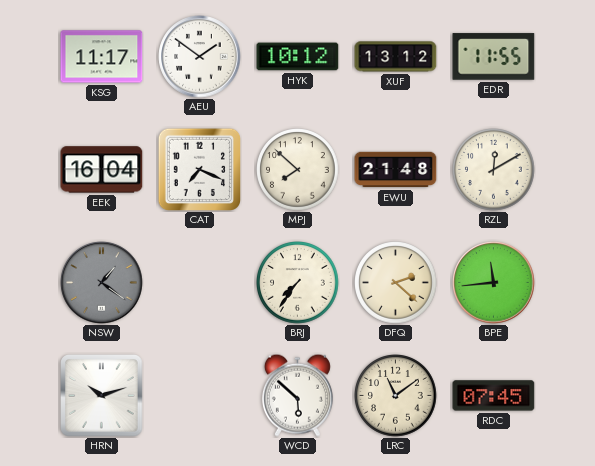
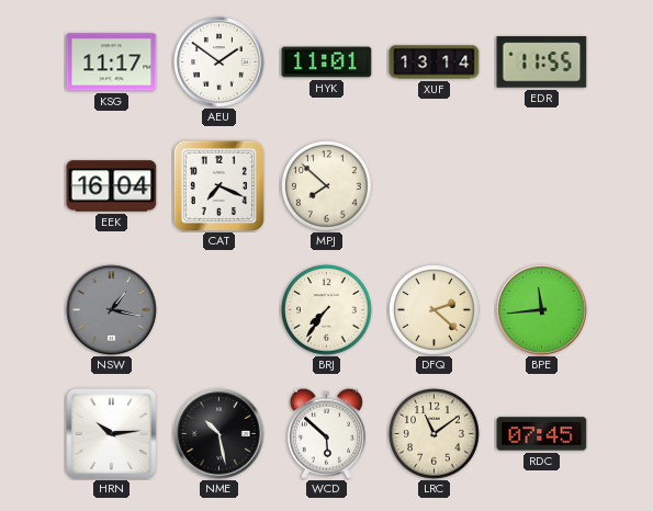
HYK: 10:12 -> 11:01 (327, 63)
XUF: 13:12 -> 13:14 (435, 63)
EWU: 21:48 -> none (396, 170)
RZL: 12:10 -> none (494, 170)
NSW: 1:21 -> 1:17 (112, 310)
HRN: 10:12 -> 10:14 (112, 434)
NME: none -> 10:28 (219, 434)
